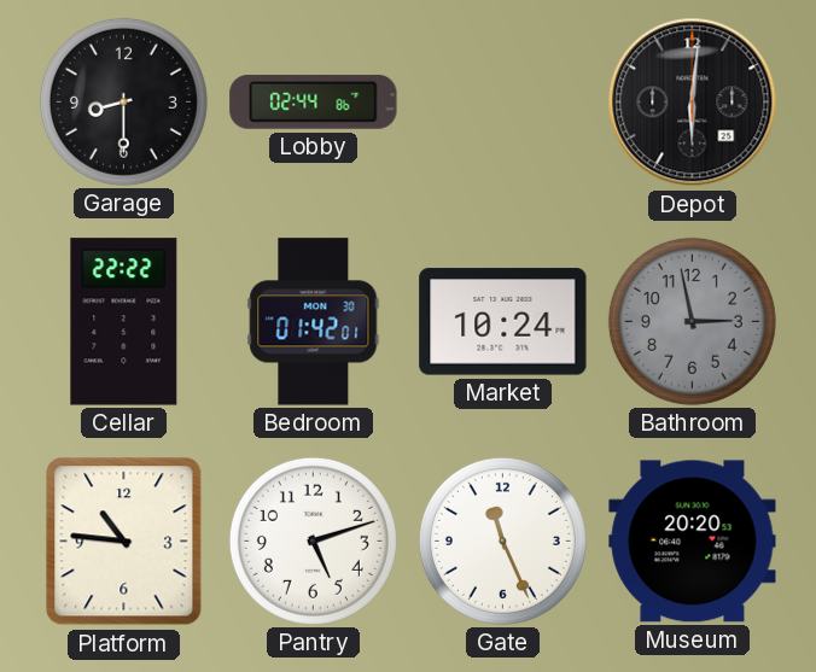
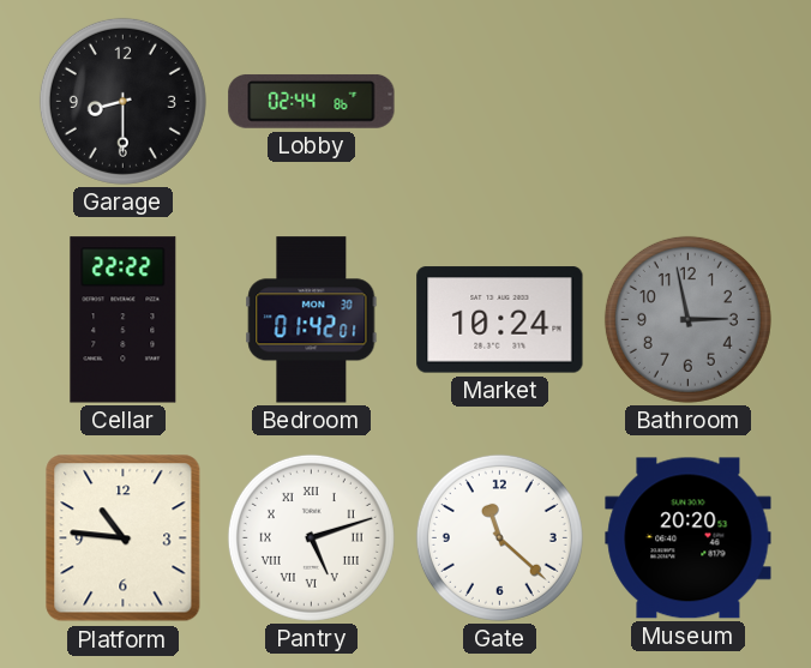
Depot: 6:01 -> none (693, 103)
Pantry numerals: Arabic -> Roman (311, 537)
Gate: 11:26 -> 11:22 (499, 537)
